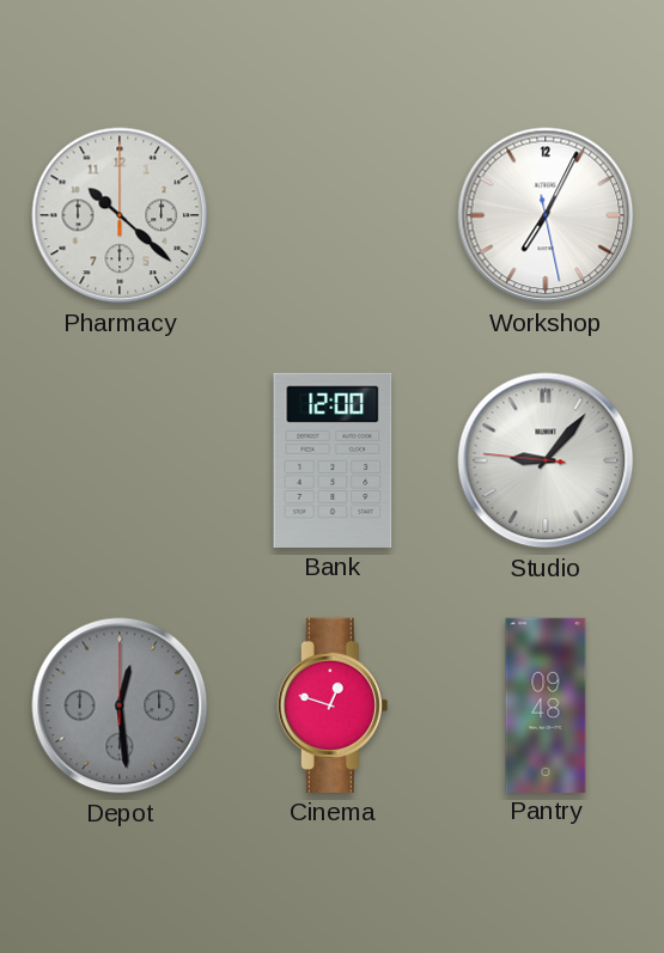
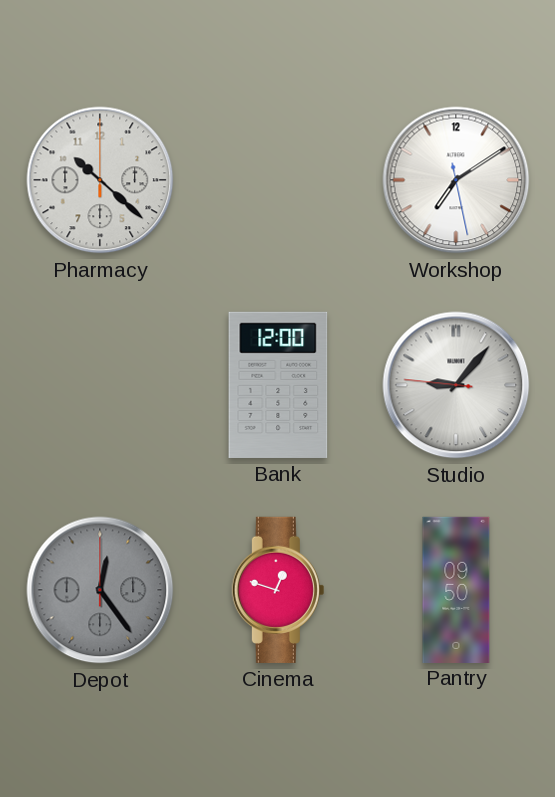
Workshop: 7:04 -> 7:09 (456, 180)
Depot: 12:29 -> 12:24 (100, 590)
Pantry: 09:48 -> 09:50 (456, 589)
